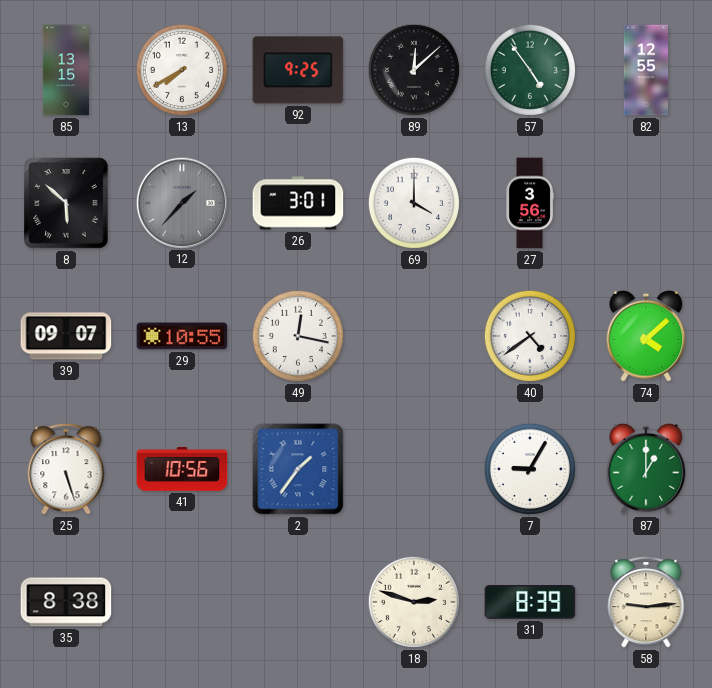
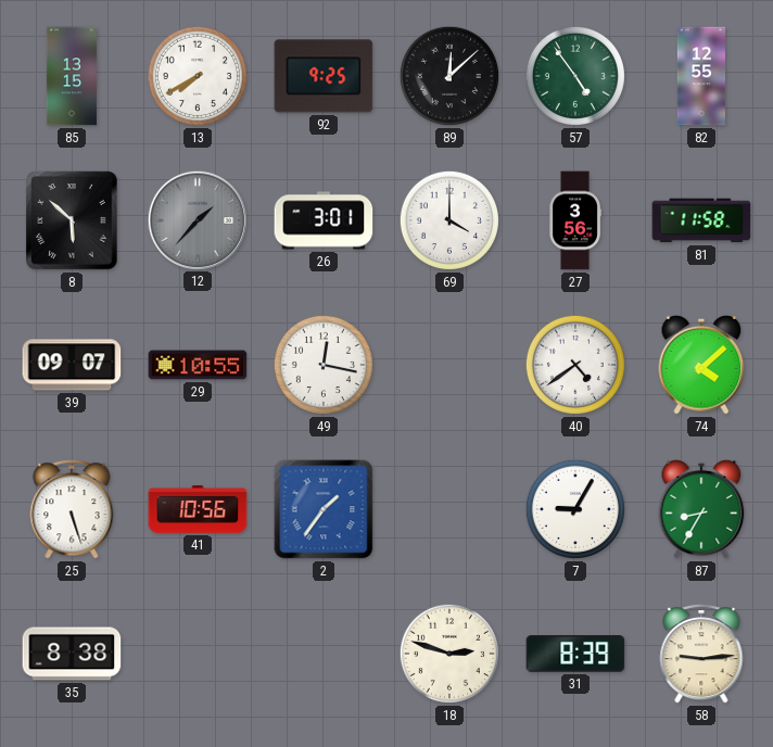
81: none -> 11:58 (701, 220)
87: 1:00 -> 8:35 (701, 509)
